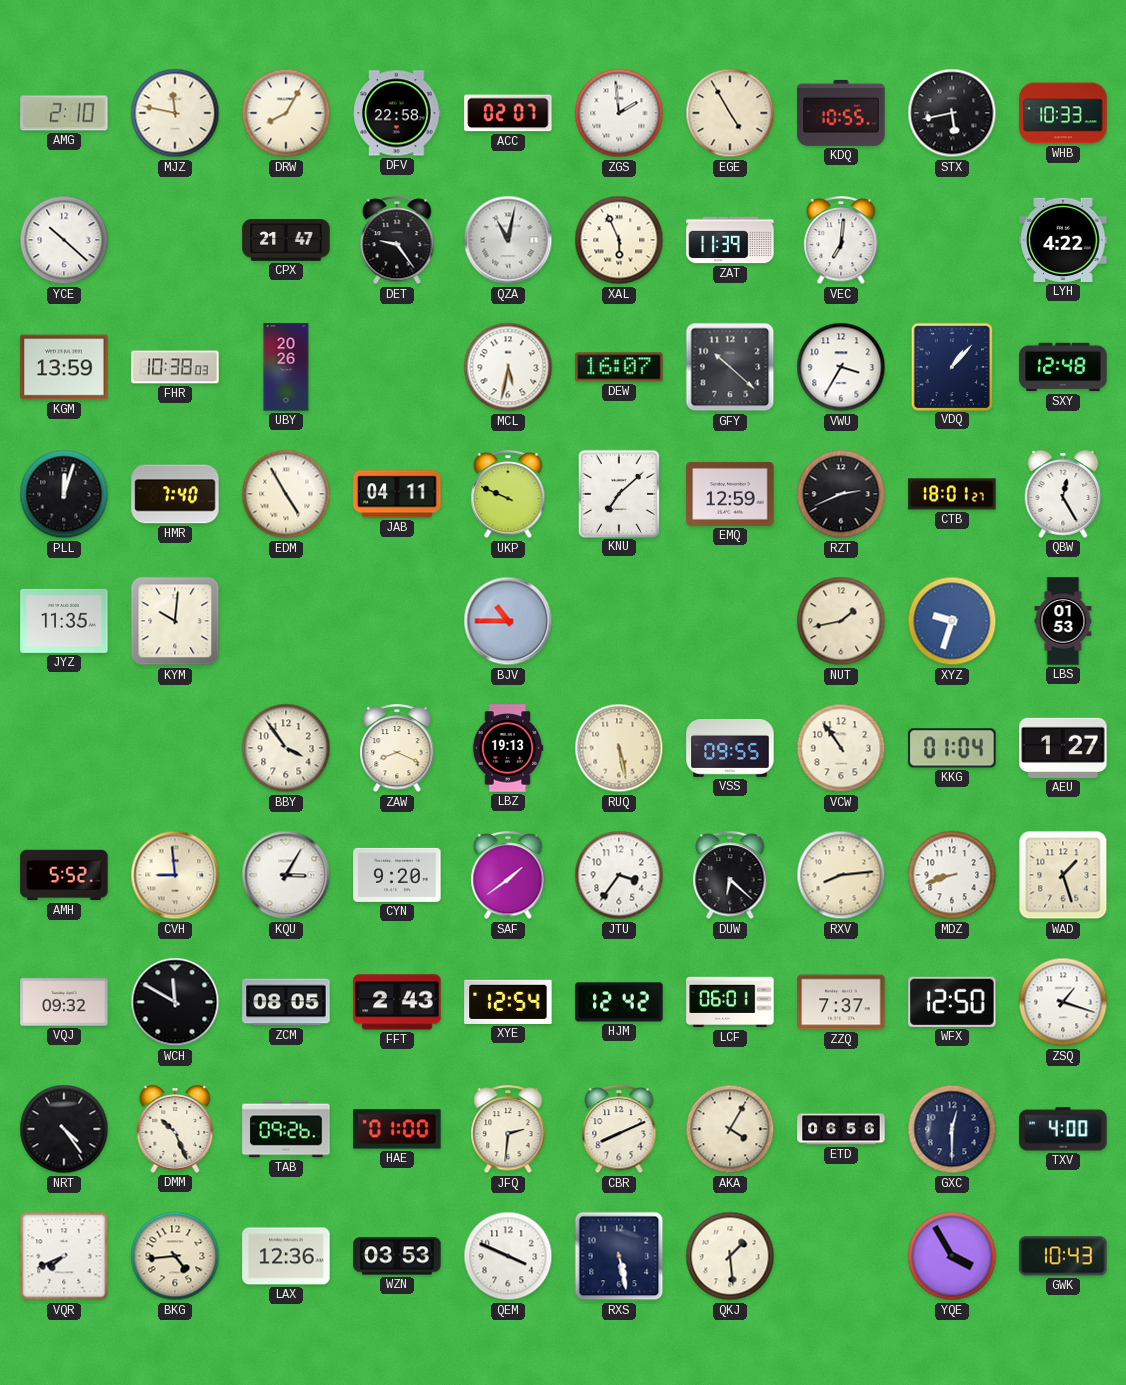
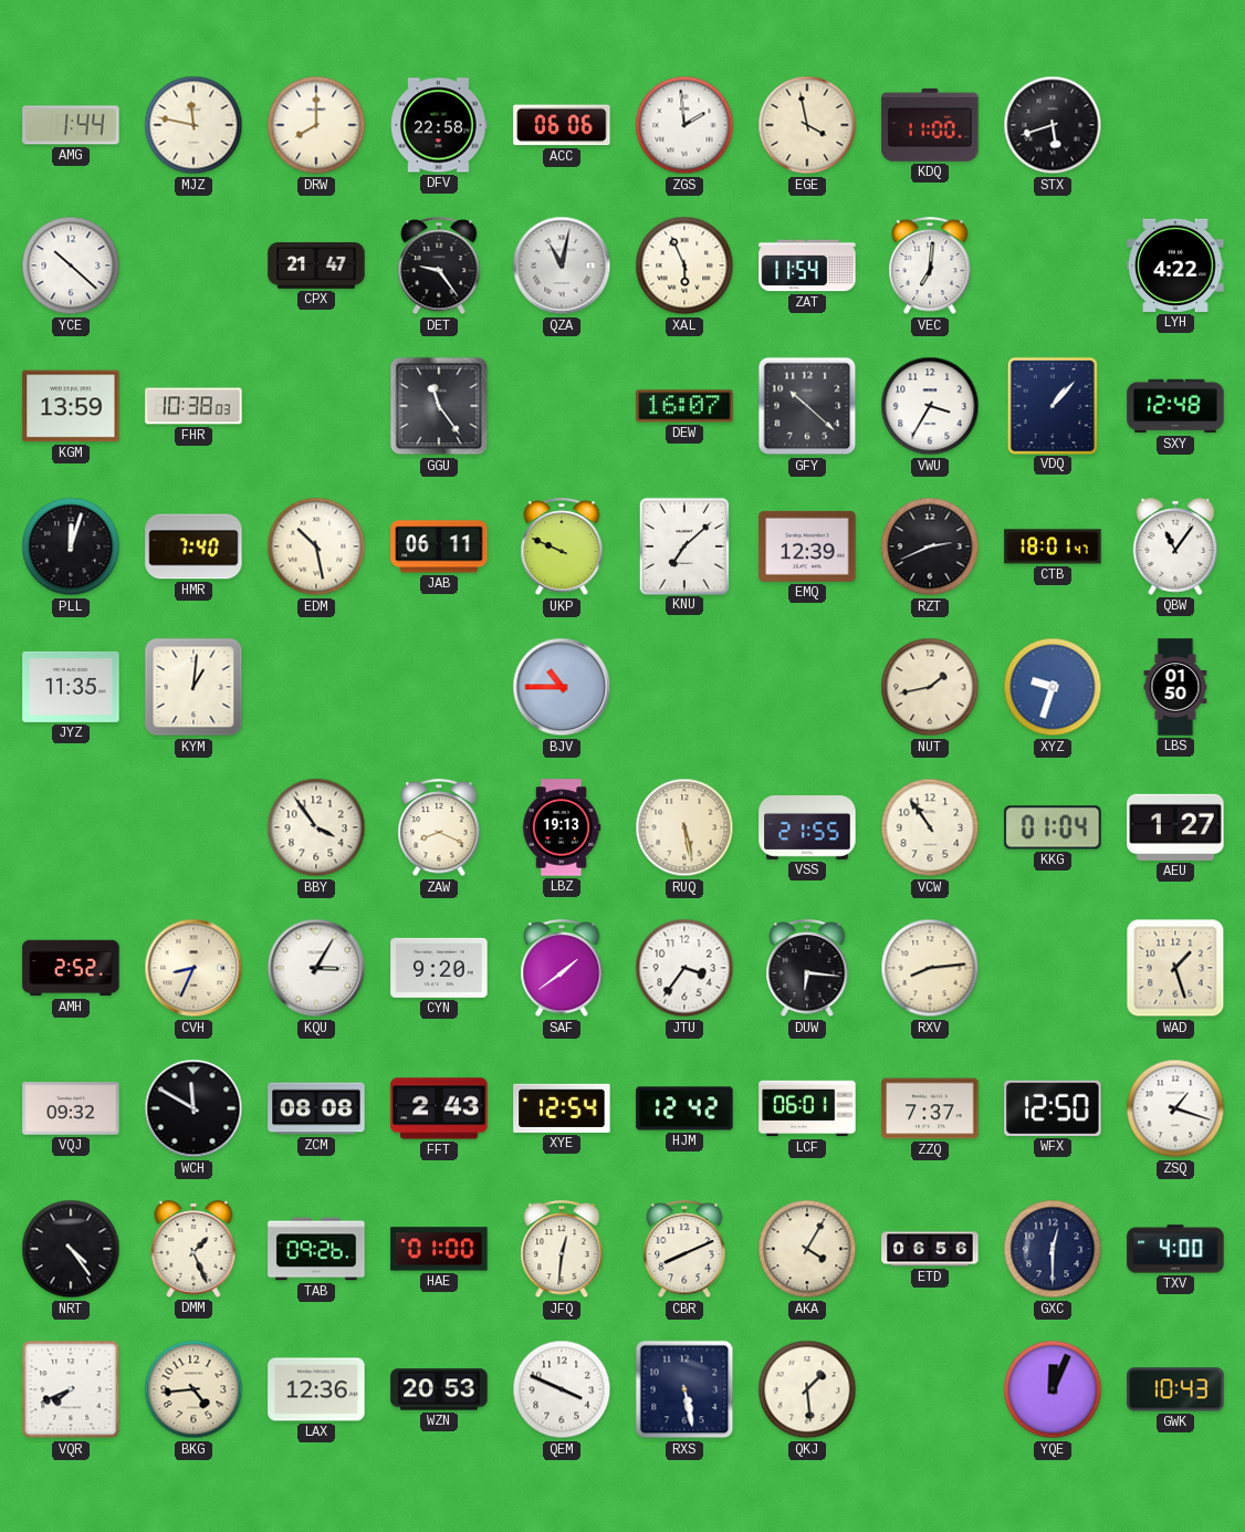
AMG: 2:10 -> 1:44 (71, 125)
DRW: 8:05 -> 8:00 (316, 125)
ACC: 02:07 -> 06:06 (562, 125)
EGE: 4:55 -> 3:58 (807, 125)
KDQ: 10:55 -> 11:00 (930, 125)
STX: 5:43 -> 5:42 (1053, 125)
WHB: 10:33 -> none (1063, 113)
ZAT: 11:39 -> 11:54 (807, 265)
UBY: 20:26 -> none (286, 367)
GGU: none -> 11:24 (439, 406)
MCL: 5:32 -> none (508, 367)
EDM: 4:55 -> 10:28 (316, 546)
JAB: 04:11 -> 06:11 (439, 546)
EMQ: 12:59 -> 12:39 (807, 546)
CTB: 18:01:27 -> 18:01:47 (1053, 546)
QBW: 12:25 -> 11:06 (1175, 546)
KYM: 10:01 -> 1:01 (193, 687)
LBS: 01:53 -> 01:50 (1175, 687)
VSS: 09:55 -> 21:55 (807, 828)
AMH: 5:52 -> 2:52 (71, 968)
CVH: 8:59 -> 8:34 (193, 968)
DUW: 6:22 -> 6:16 (807, 969)
MDZ: 8:42 -> none (952, 875)
ZCM: 08:05 -> 08:08 (316, 1108)
DMM: 10:26 -> 1:26 (193, 1249)
JFQ: 2:31 -> 12:31 (562, 1250)
WZN: 03:53 -> 20:53 (439, 1389)
YQE: 3:55 -> 12:04 (1053, 1389)
